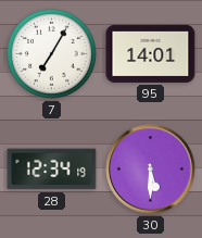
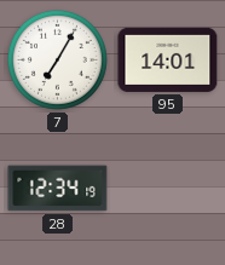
30: 5:30 -> none (151, 170)
